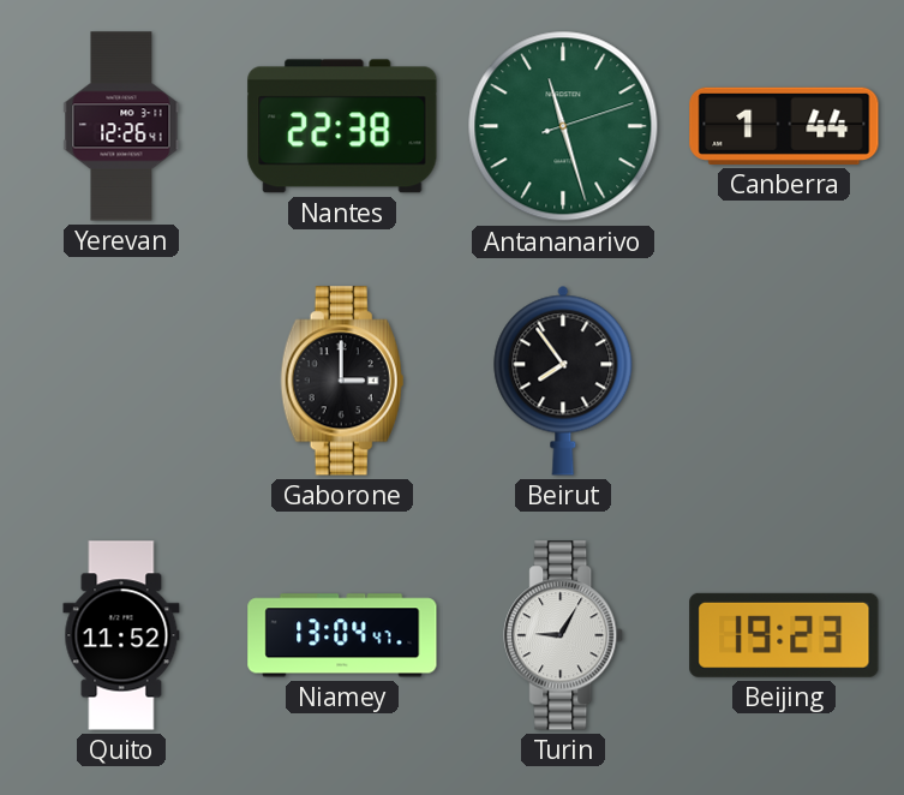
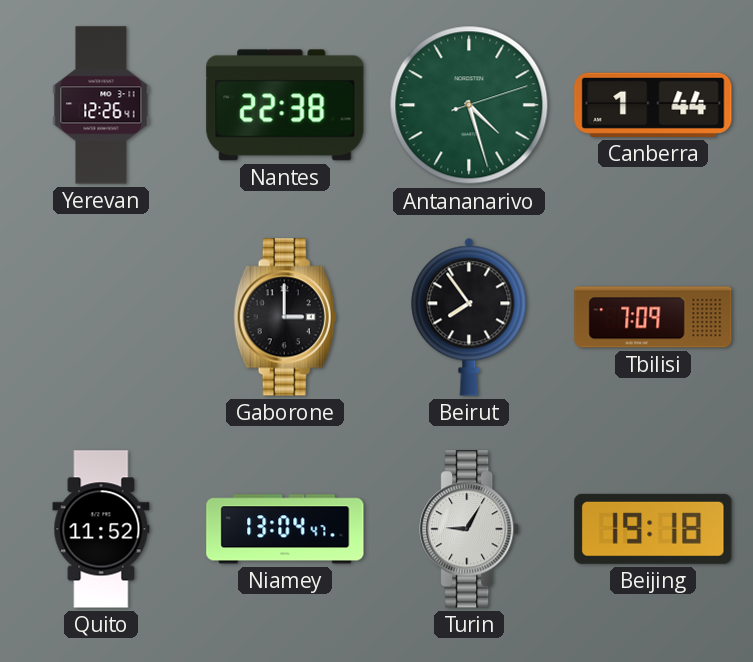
Antananarivo: 11:27 -> 4:27 (469, 105)
Tbilisi: none -> 7:09 (653, 317)
Beijing: 19:23 -> 19:18 (653, 529)
